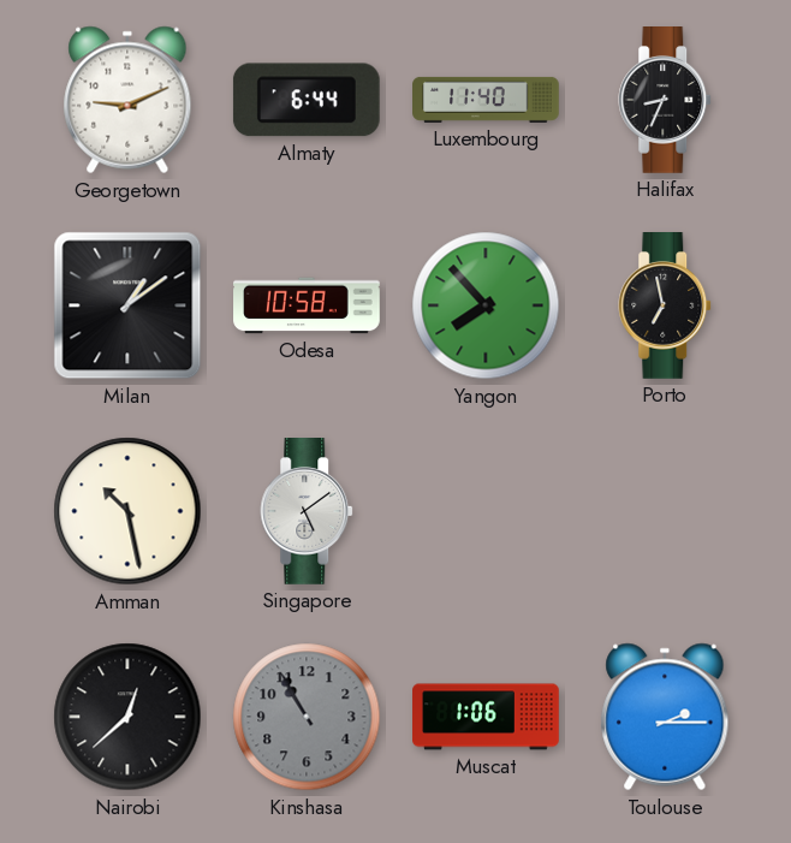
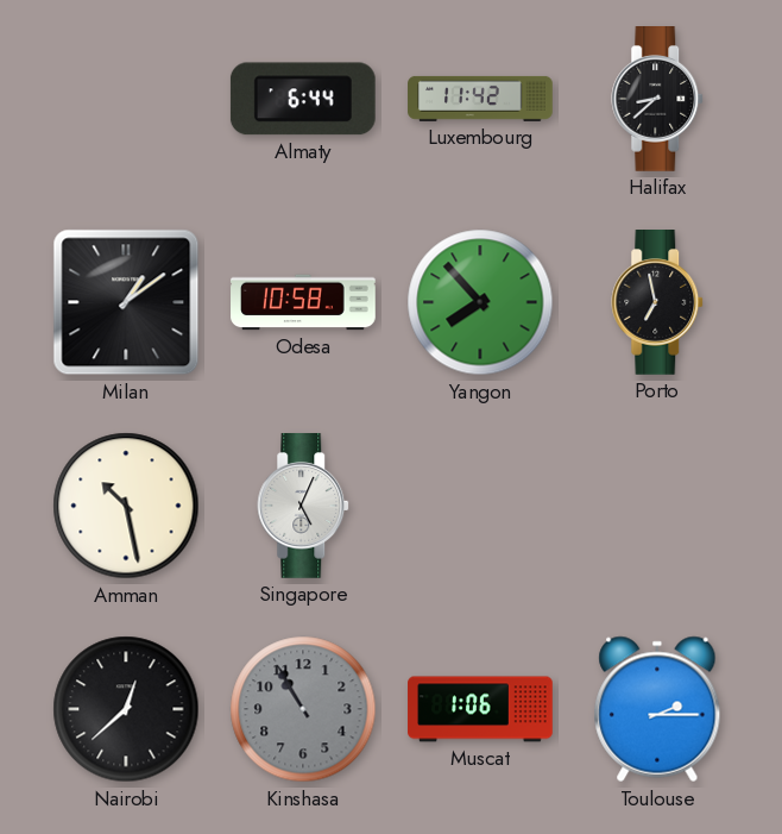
Georgetown: 9:11 -> none (127, 100)
Luxembourg: 11:40 -> 11:42 (480, 99)
Halifax: 8:34 -> 8:38 (658, 100)
Singapore: 5:09 -> 5:04 (304, 507)
